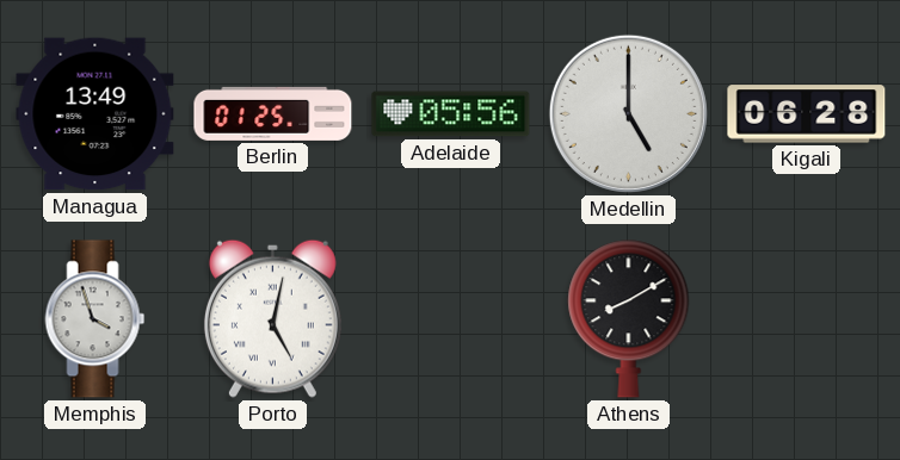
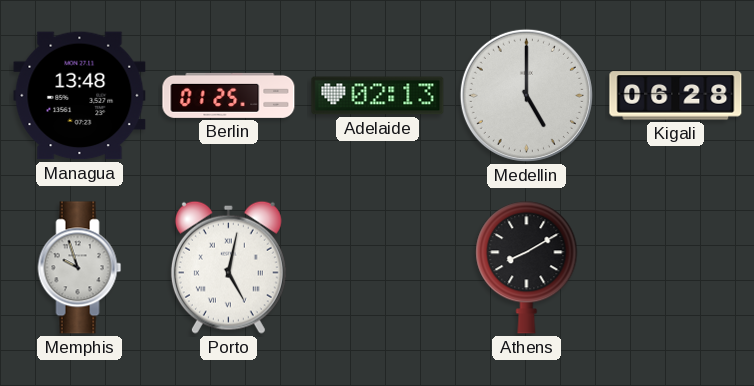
Managua: 13:49 -> 13:48 (80, 96)
Adelaide: 05:56 -> 02:13 (378, 96)
Memphis: 3:57 -> 9:57 (80, 268)
